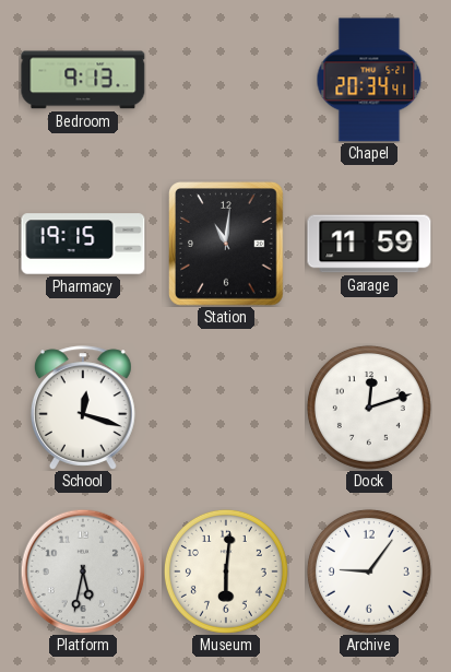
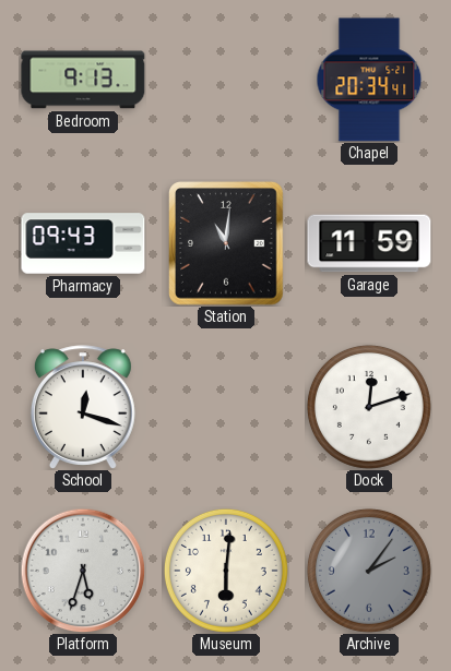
Pharmacy: 19:15 -> 09:43 (83, 243)
Platform: 5:32 -> 5:33 (83, 571)
Archive: 9:06 -> 2:06 (369, 571)
Archive dial: white -> grey (369, 571)
